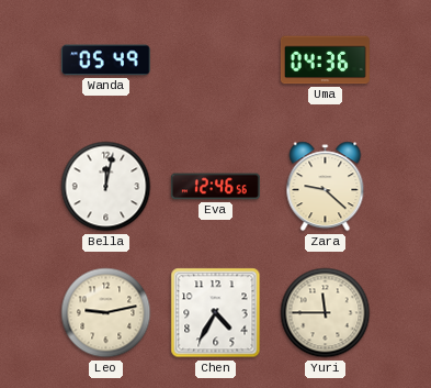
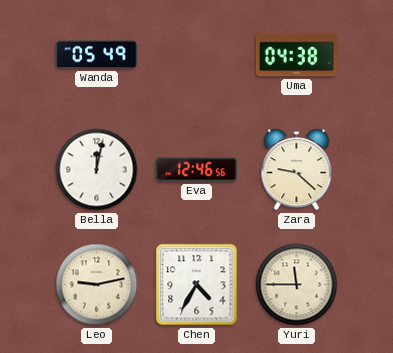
Uma: 04:36 -> 04:38 (296, 55)
